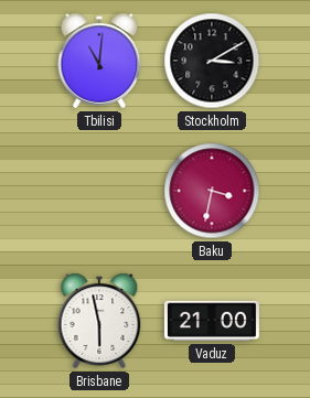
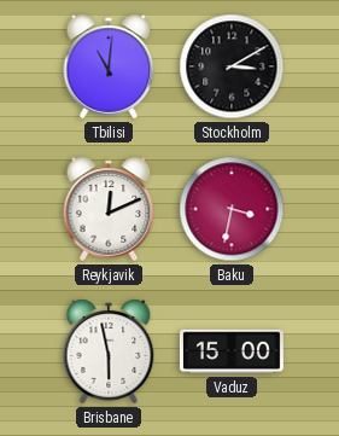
Reykjavik: none -> 12:11 (109, 209)
Vaduz: 21:00 -> 15:00 (232, 351)
